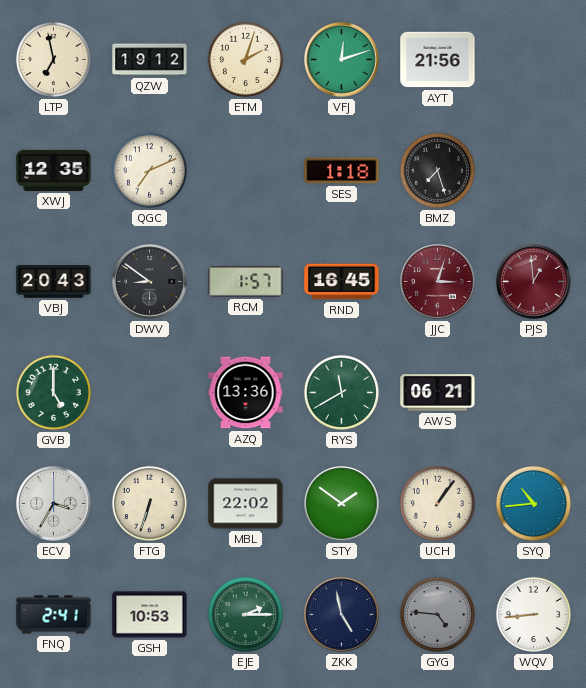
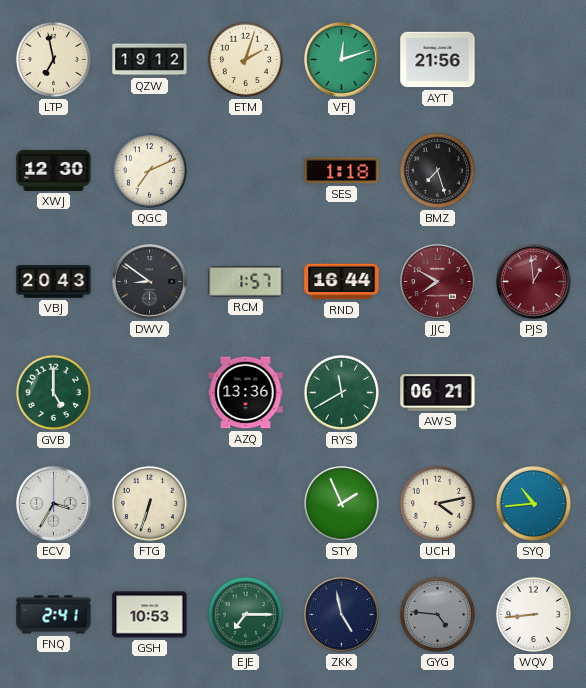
XWJ: 12:35 -> 12:30 (54, 170)
RND: 16:45 -> 16:44 (342, 282)
JJC: 3:03 -> 7:50 (438, 282)
MBL: 22:02 -> none (246, 504)
STY: 1:51 -> 1:56 (342, 504)
UCH: 1:06 -> 4:13 (437, 503)
EJE: 2:15 -> 7:15 (245, 614)
